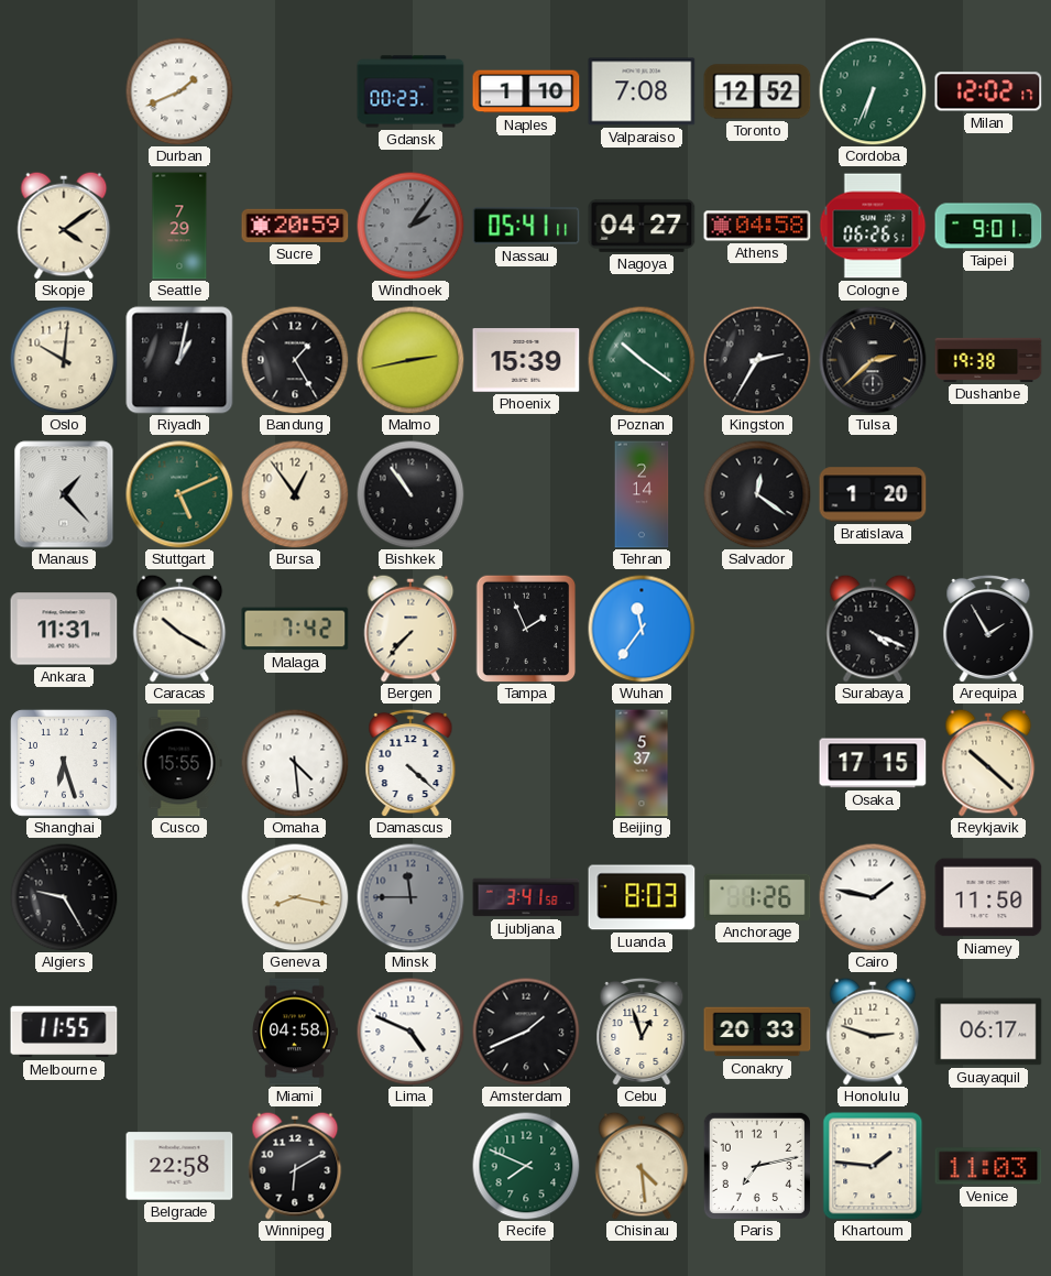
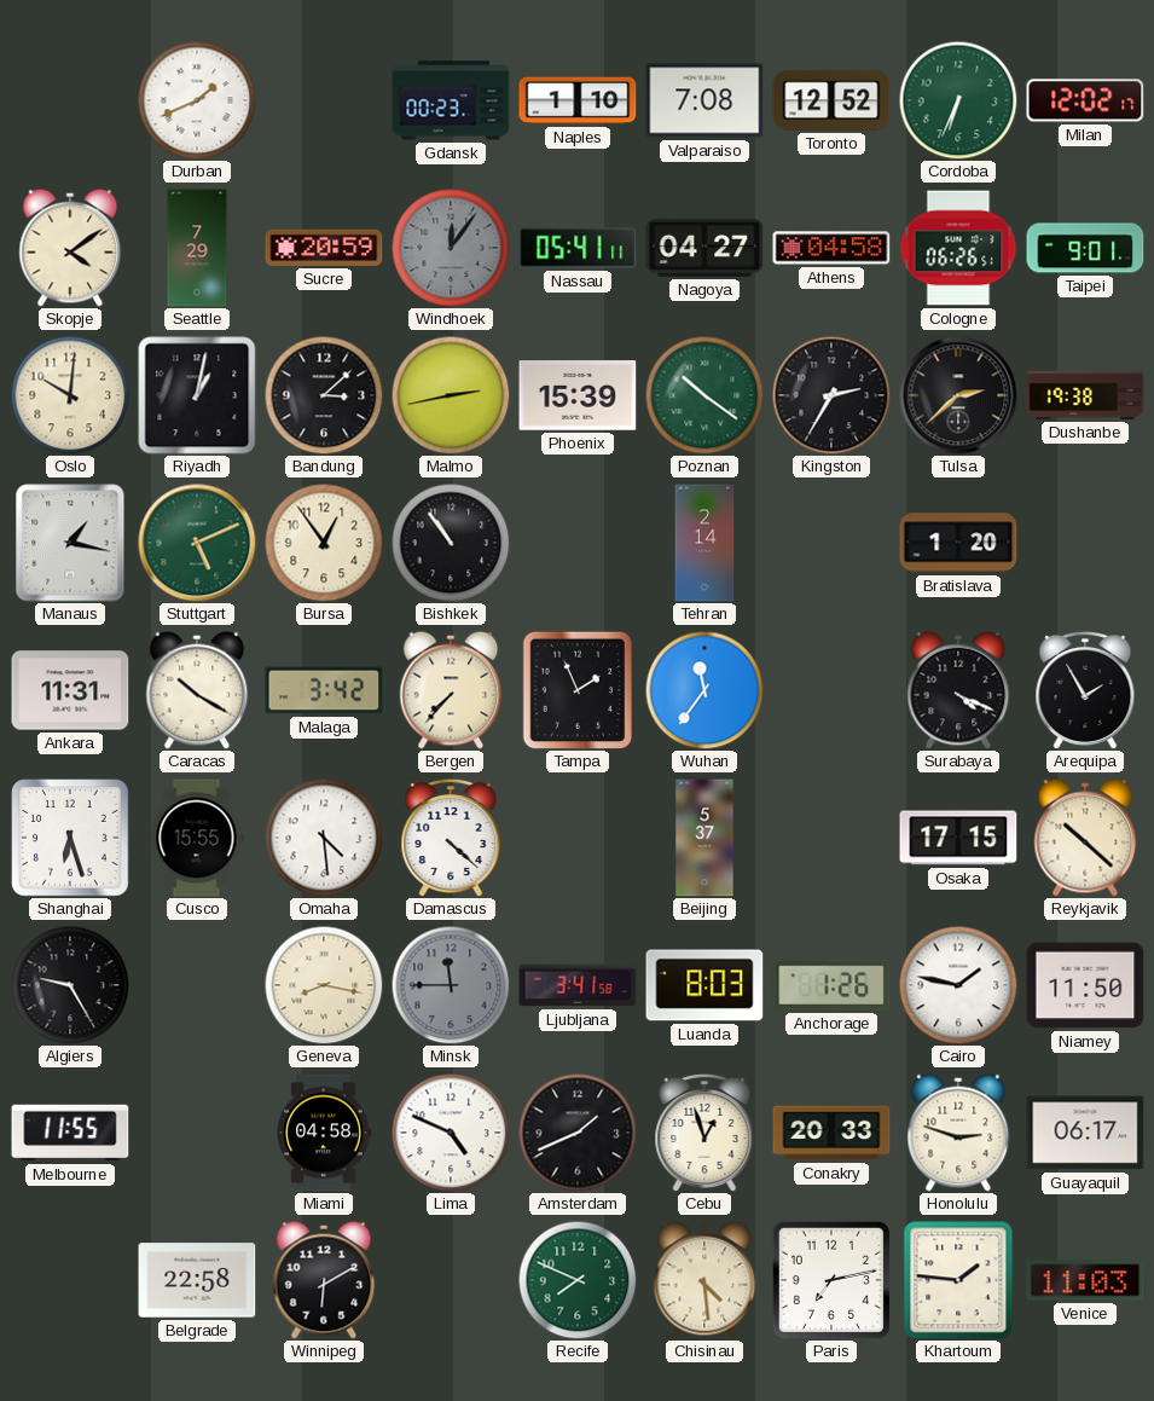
Windhoek: 2:06 -> 12:06 (451, 248)
Bandung: 1:25 -> 3:08 (324, 395)
Manaus: 1:23 -> 1:17 (70, 543)
Salvador: 12:21 -> none (757, 494)
Malaga: 7:42 -> 3:42 (324, 690)
